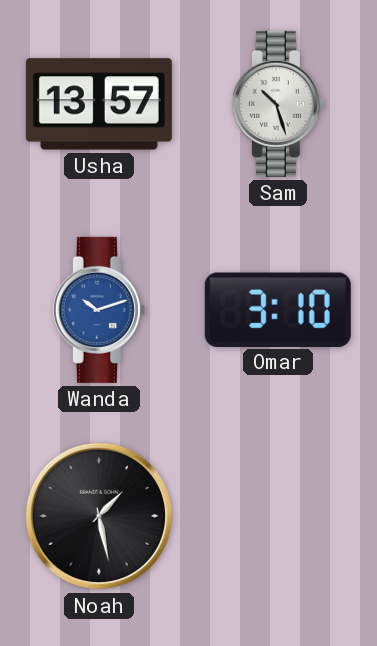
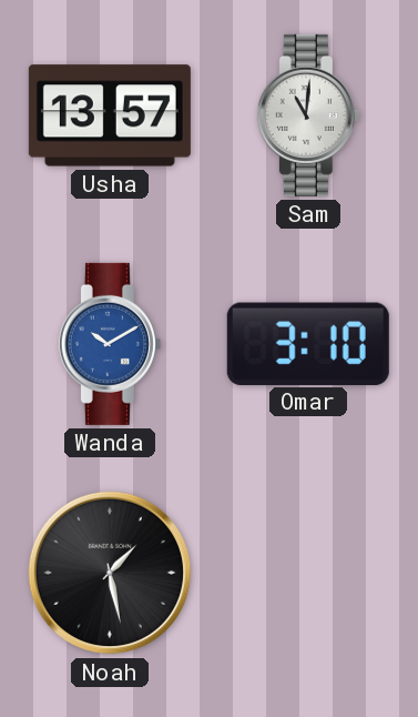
Sam: 10:27 -> 11:01 (308, 115)
Wanda: 10:12 -> 10:10 (110, 344)
